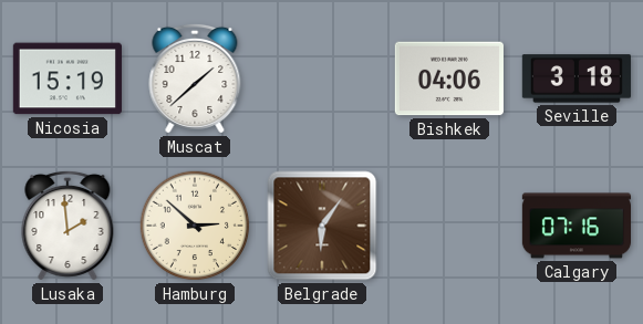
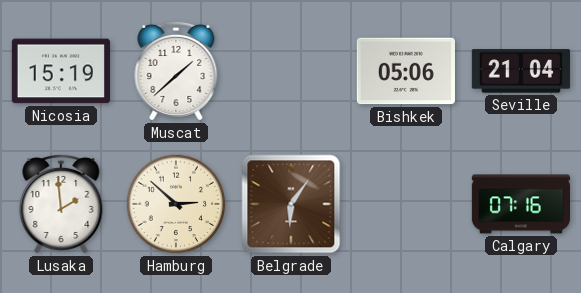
Bishkek: 04:06 -> 05:06 (406, 71)
Seville: 3:18 -> 21:04 (521, 71)
